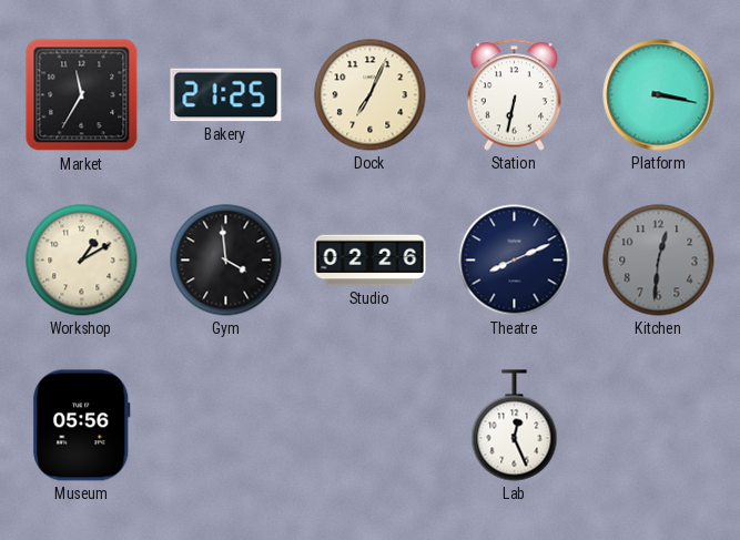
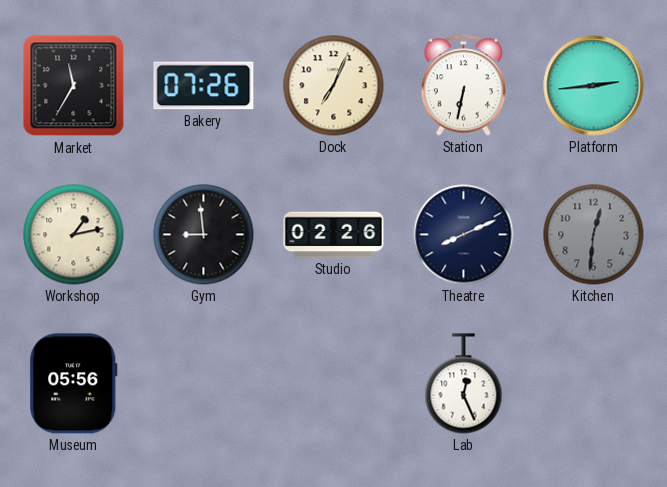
Bakery: 21:25 -> 07:26 (204, 86)
Platform: 3:17 -> 2:44 (594, 86)
Workshop: 1:10 -> 1:13 (74, 235)
Gym: 3:59 -> 8:59 (204, 235)
